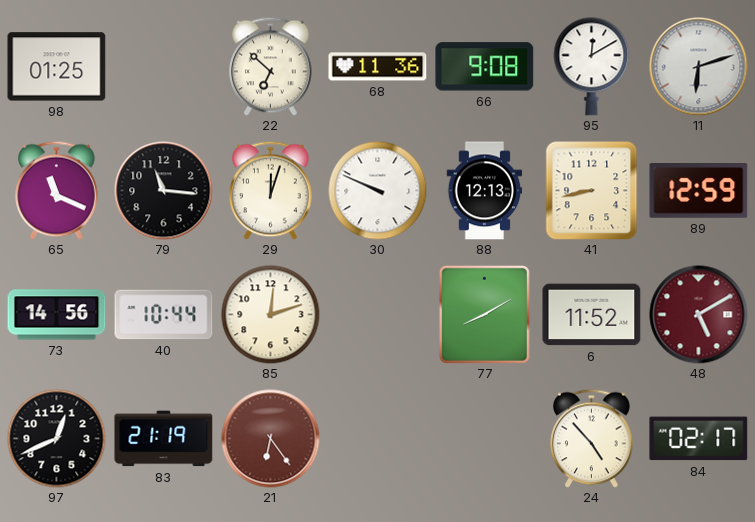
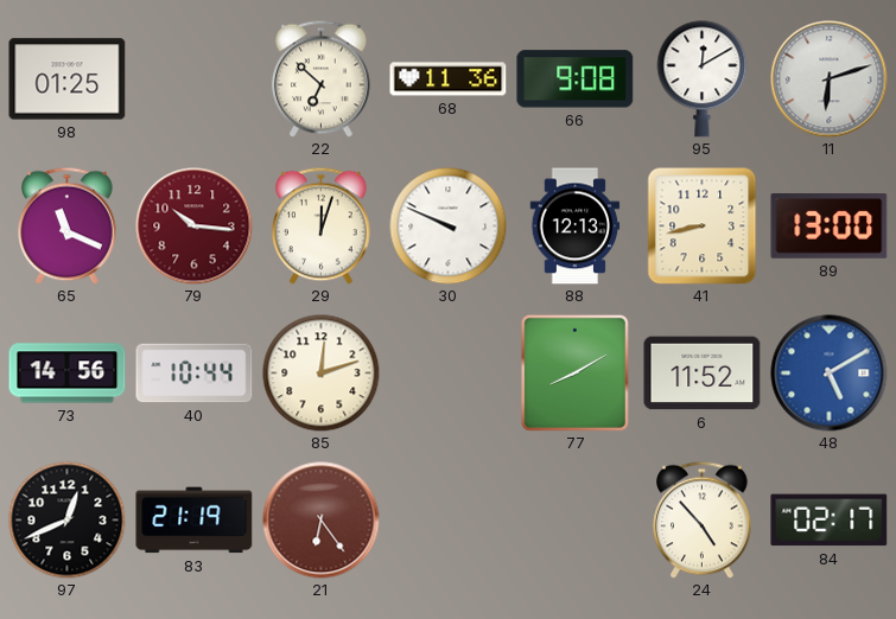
79: 11:16 -> 10:16 (195, 226)
79 dial: black -> burgundy (195, 226)
89: 12:59 -> 13:00 (830, 226)
48 dial: burgundy -> blue (830, 374)
